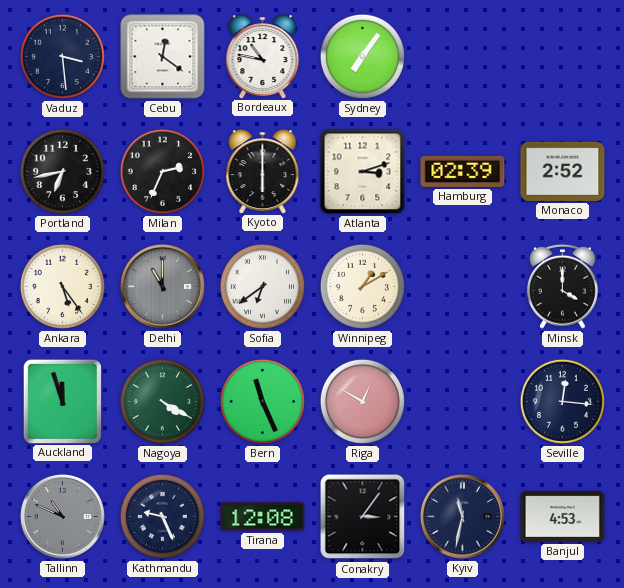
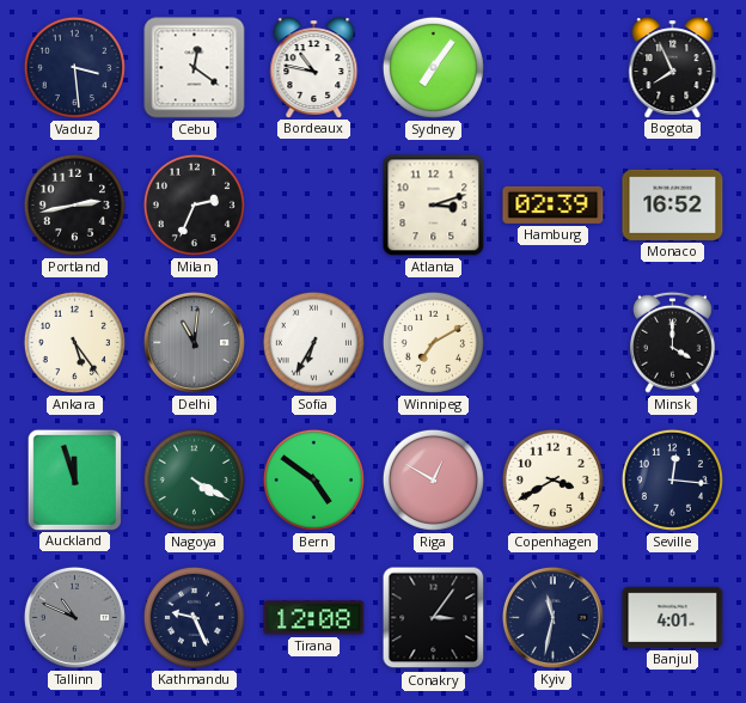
Bogota: none -> 7:56 (673, 67)
Portland: 6:43 -> 2:43 (74, 204)
Kyoto: 6:00 -> none (263, 171)
Monaco: 2:52 -> 16:52 (673, 204)
Delhi: 11:00 -> 11:01 (194, 342)
Sofia: 6:39 -> 6:35 (313, 342)
Winnipeg: 1:10 -> 7:10 (433, 342)
Bern: 11:26 -> 4:51 (313, 479)
Copenhagen: none -> 3:40 (552, 479)
Banjul: 4:53 -> 4:01 (673, 617)
